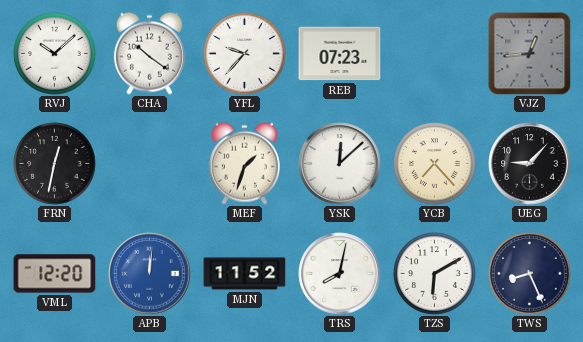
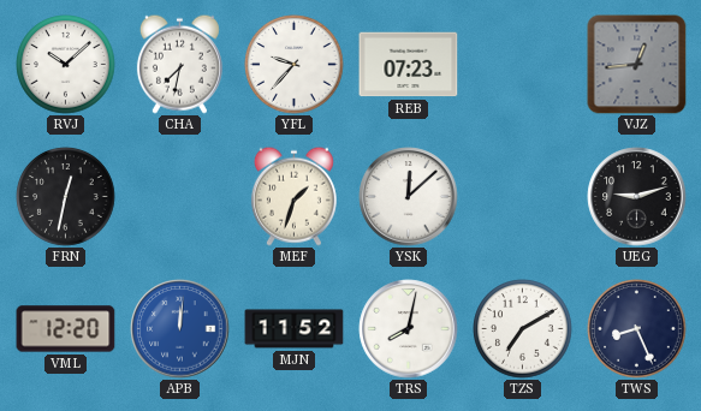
CHA: 10:21 -> 7:32 (179, 64)
YCB: 7:23 -> none (435, 164)
UEG: 9:07 -> 9:12 (637, 197)
TZS: 6:10 -> 7:10 (523, 329)
